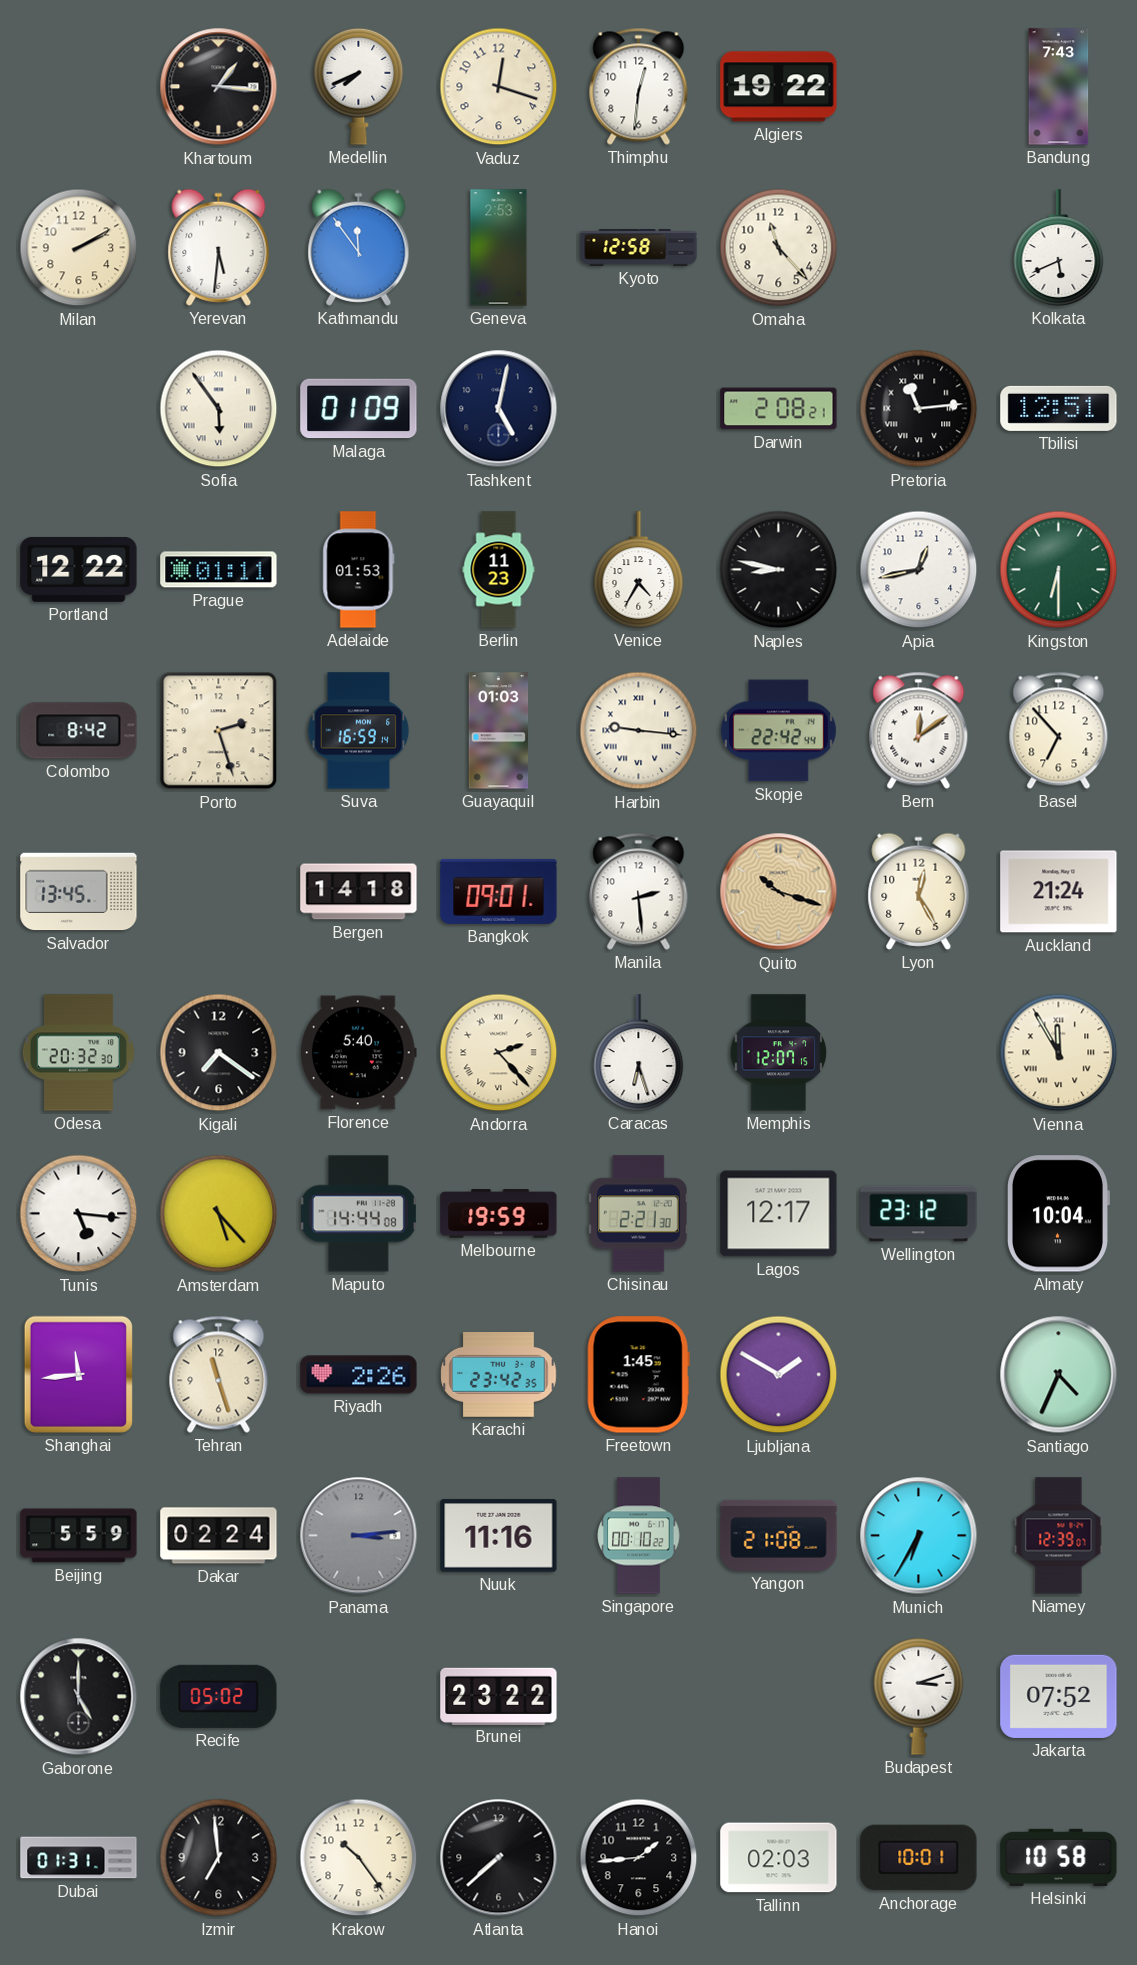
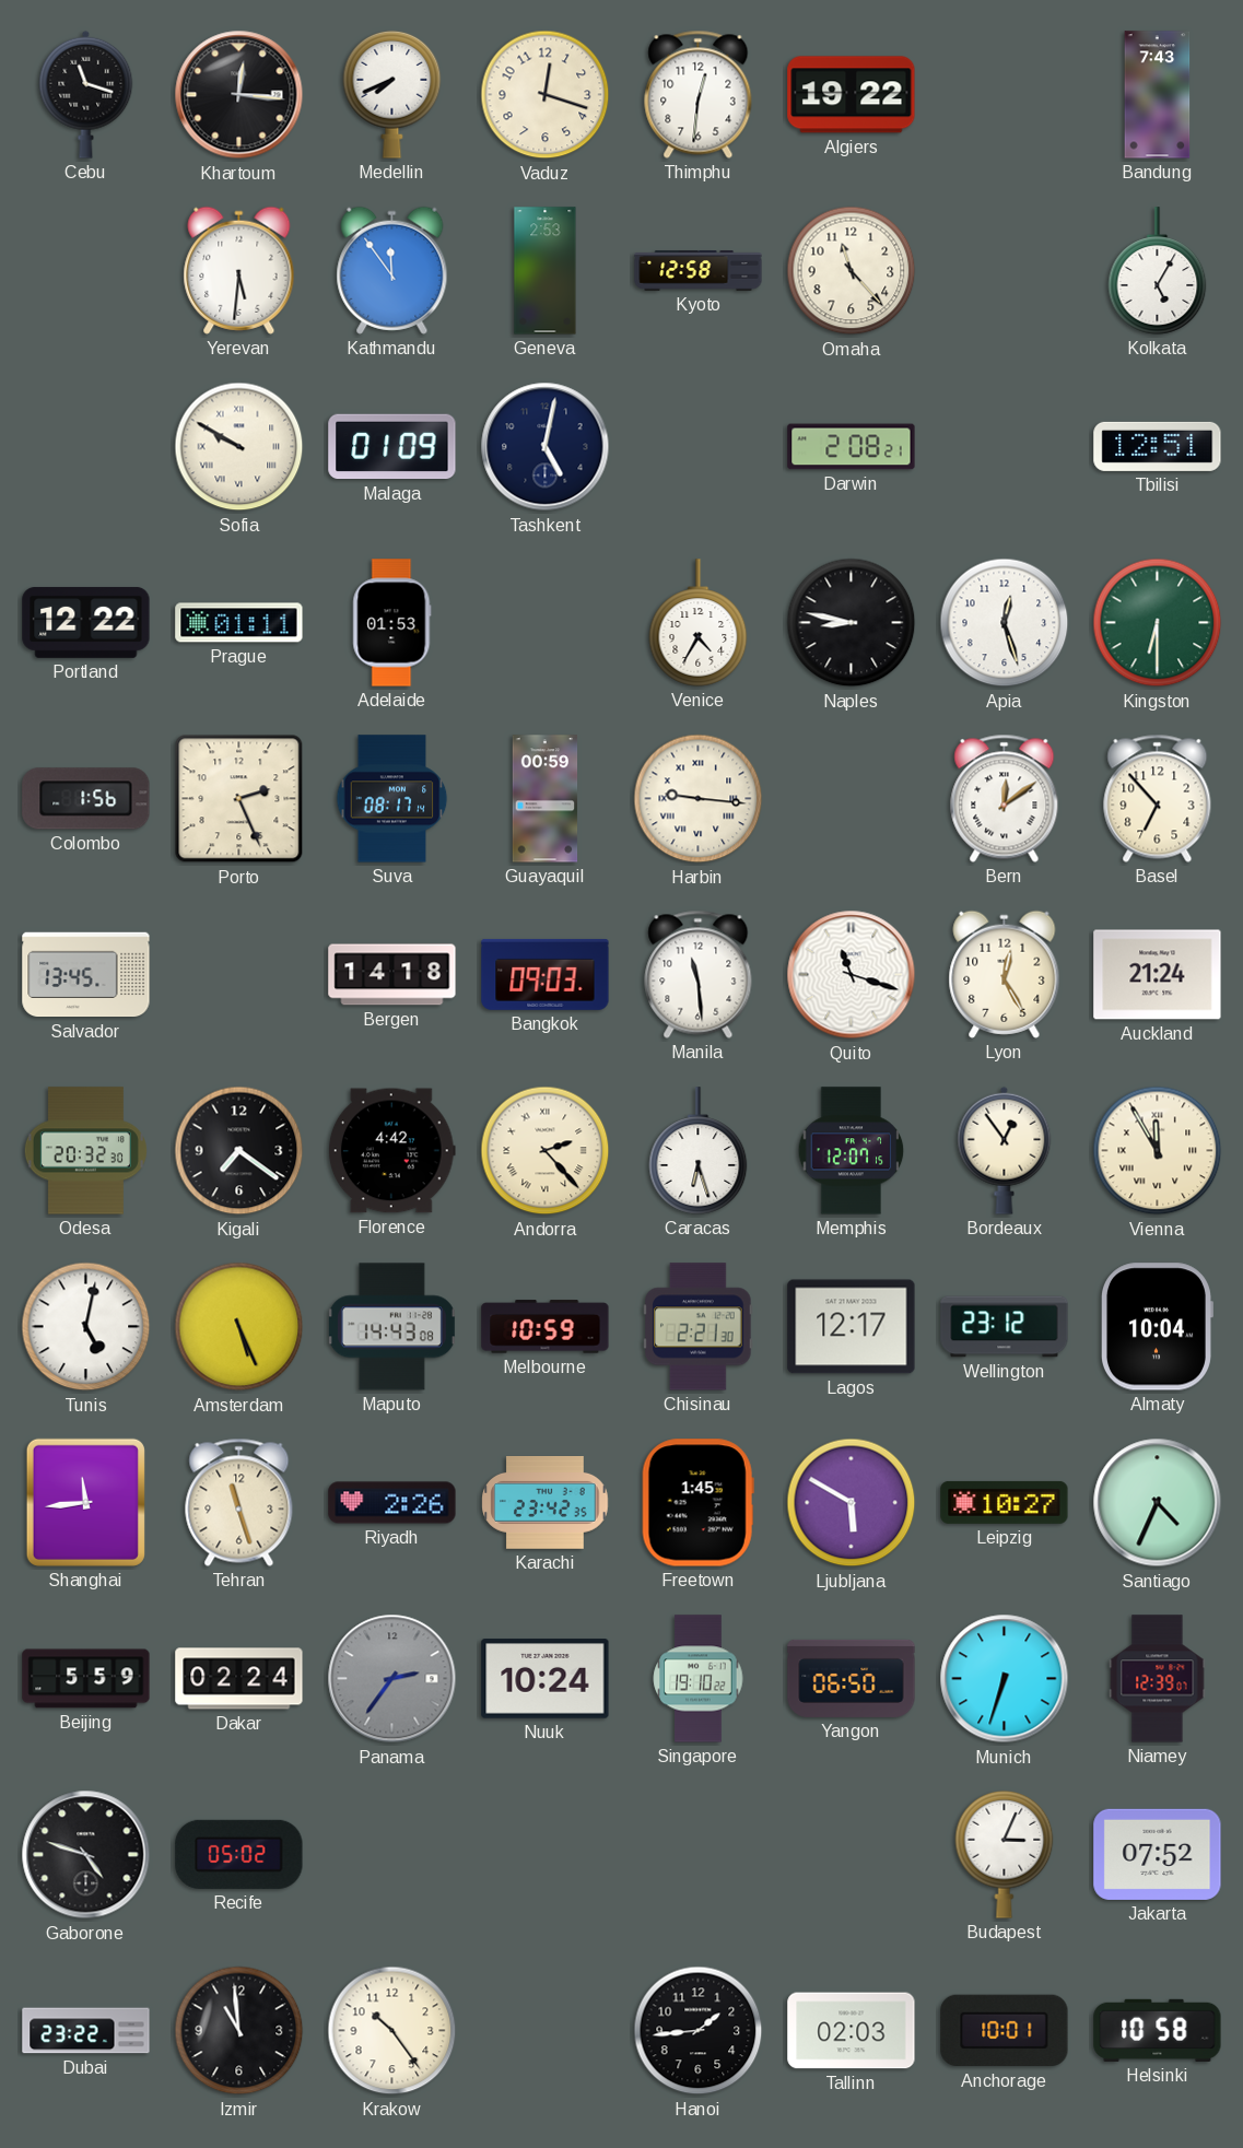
Cebu: none -> 11:18 (86, 94)
Khartoum: 1:16 -> 12:16 (239, 95)
Milan: 2:10 -> none (79, 248)
Kolkata: 5:41 -> 5:05 (1158, 271)
Sofia: 5:54 -> 9:50 (239, 447)
Pretoria: 11:14 -> none (919, 409)
Berlin: 11:23 -> none (499, 570)
Apia: 12:43 -> 12:27 (1005, 623)
Colombo: 8:42 -> 1:56 (86, 799)
Porto: 2:27 -> 2:26 (239, 799)
Suva: 16:59 -> 08:17 (392, 799)
Guayaquil: 01:03 -> 00:59 (546, 799)
Skopje: 22:42 -> none (778, 731)
Bangkok: 09:01 -> 09:03 (546, 974)
Manila: 2:29 -> 11:29 (699, 974)
Quito: 10:18 -> 11:18 (852, 975)
Quito dial: champagne -> white (852, 975)
Florence: 5:40 -> 4:42 (391, 1151)
Bordeaux: none -> 12:54 (1005, 1150)
Tunis: 5:16 -> 5:02 (86, 1327)
Amsterdam: 5:23 -> 5:26 (239, 1327)
Maputo: 14:44 -> 14:43 (391, 1327)
Melbourne: 19:59 -> 10:59 (546, 1327)
Ljubljana: 1:50 -> 5:50 (852, 1503)
Leipzig: none -> 10:27 (1005, 1502)
Panama: 3:14 -> 2:36 (392, 1679)
Nuuk: 11:16 -> 10:24 (546, 1679)
Singapore: 00:10 -> 19:10 (699, 1679)
Yangon: 21:08 -> 06:50 (852, 1678)
Munich: 6:35 -> 6:33 (1005, 1679)
Gaborone: 5:00 -> 4:48 (86, 1855)
Brunei: 23:22 -> none (499, 1696)
Budapest: 3:12 -> 3:04 (1005, 1854)
Dubai: 01:31 -> 23:22 (86, 2031)
Izmir: 6:59 -> 10:59 (239, 2031)
Atlanta: 7:38 -> none (499, 1858)
